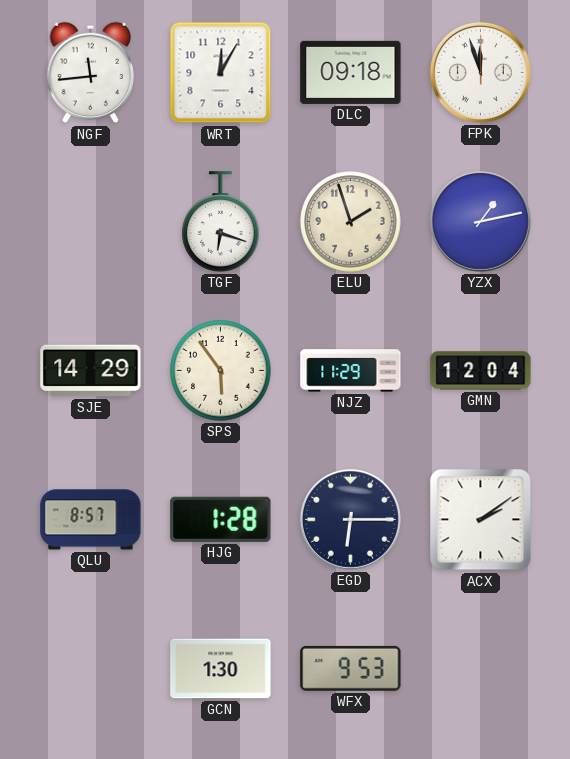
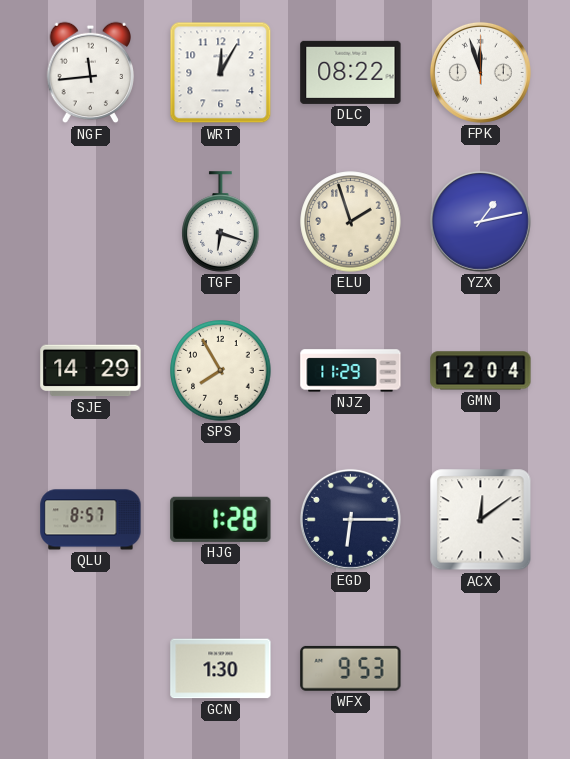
DLC: 09:18 -> 08:22 (351, 72)
SPS: 5:54 -> 7:55 (221, 371)
ACX: 2:09 -> 12:09 (481, 520)
